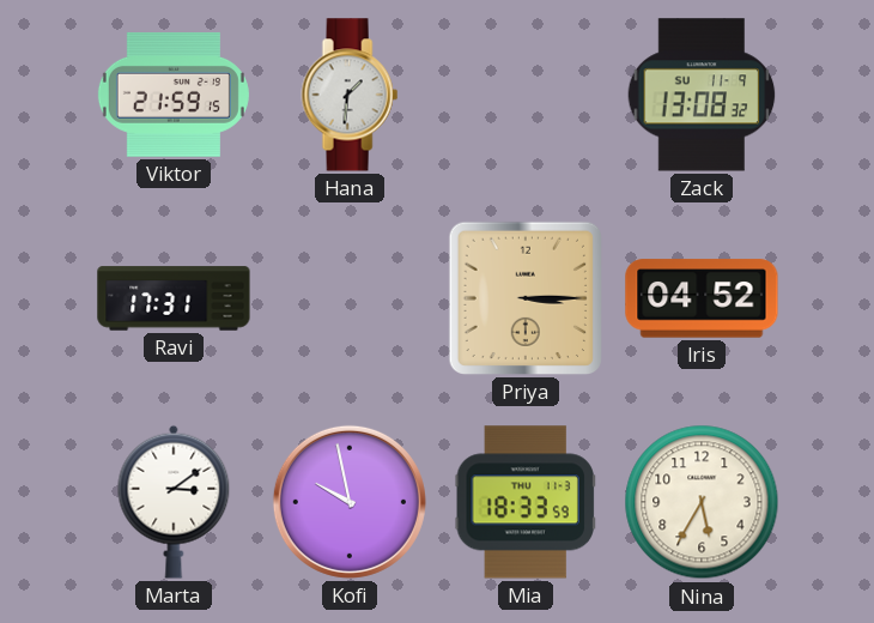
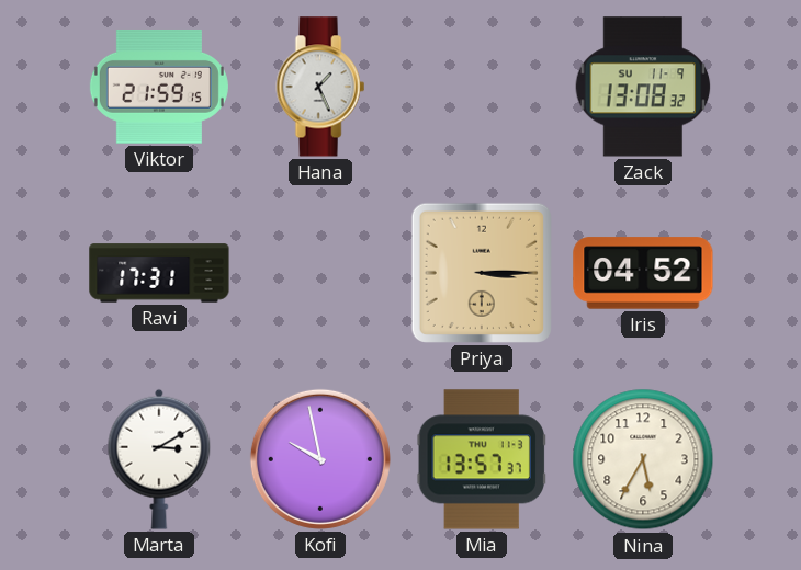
Hana: 1:31 -> 1:26 (320, 87)
Marta: 3:09 -> 3:10 (159, 459)
Mia: 18:33 -> 13:57 (482, 459)
